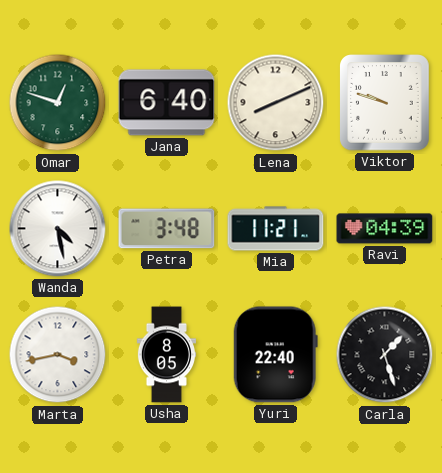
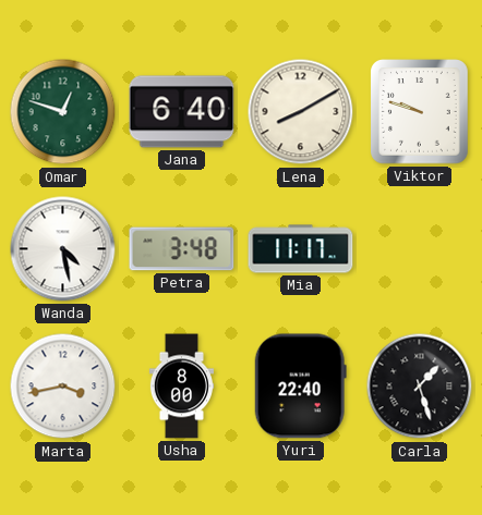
Lena: 8:11 -> 8:10 (301, 112)
Mia: 11:21 -> 11:17 (301, 249)
Ravi: 04:39 -> none (385, 229)
Usha: 8:05 -> 8:00 (181, 387)
